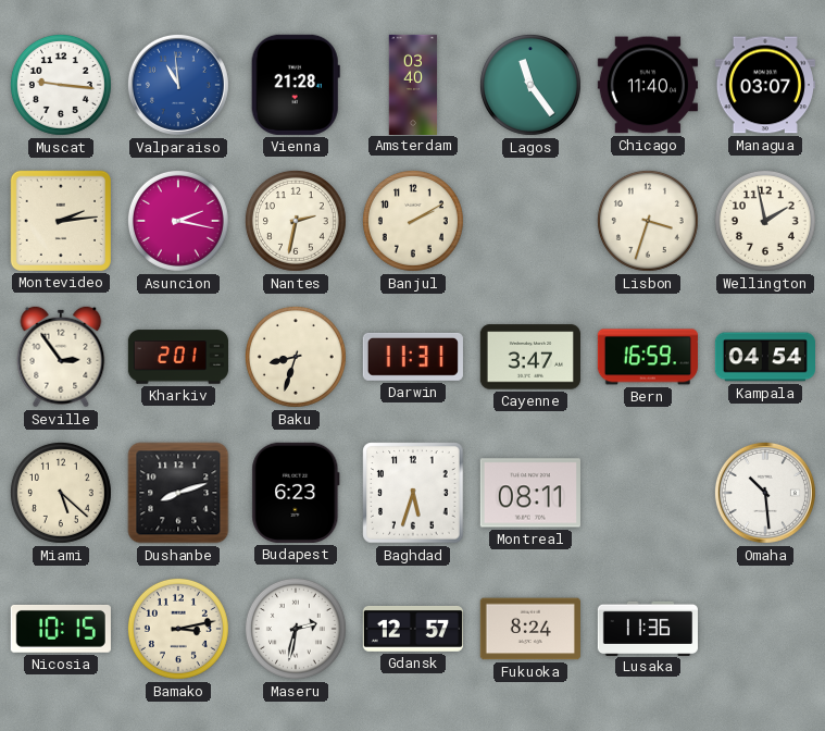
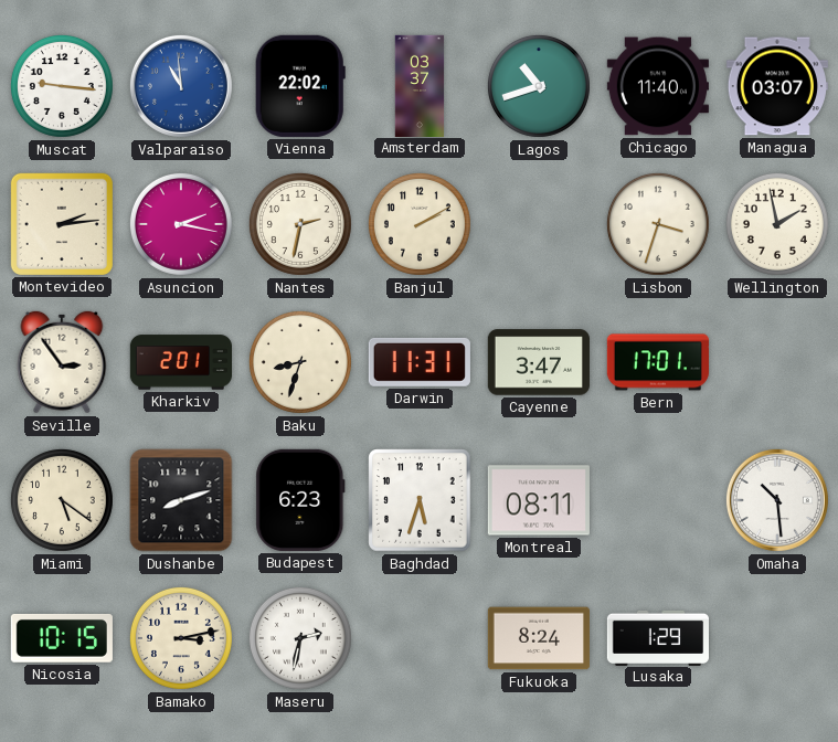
Vienna: 21:28 -> 22:02 (300, 86)
Amsterdam: 03:40 -> 03:37 (420, 85)
Lagos: 11:24 -> 10:42 (539, 86)
Bern: 16:59 -> 17:01 (658, 362)
Kampala: 04:54 -> none (764, 357)
Miami: 5:22 -> 5:21 (62, 500)
Gdansk: 12:57 -> none (412, 629)
Lusaka: 11:36 -> 1:29 (657, 637)
